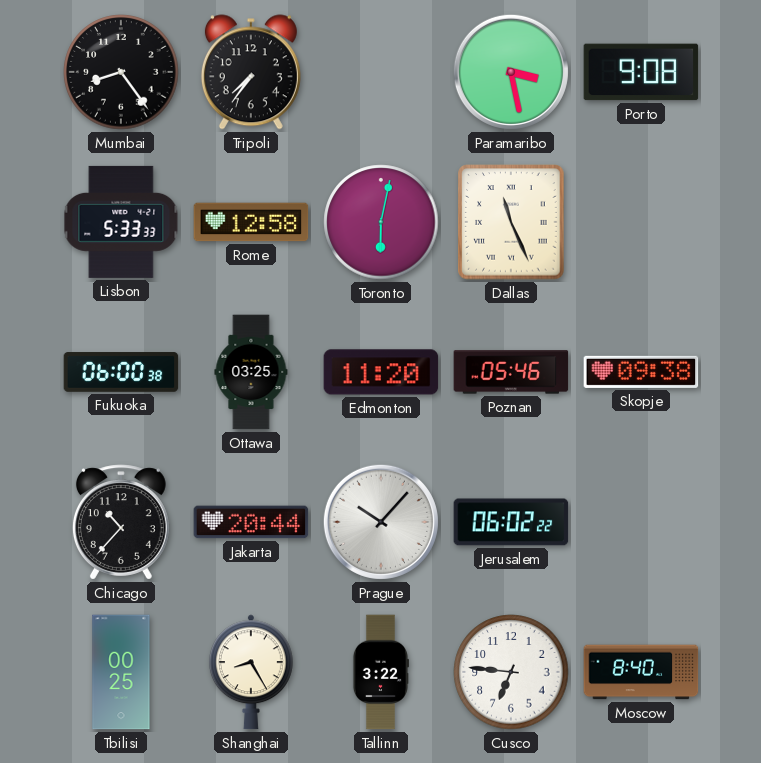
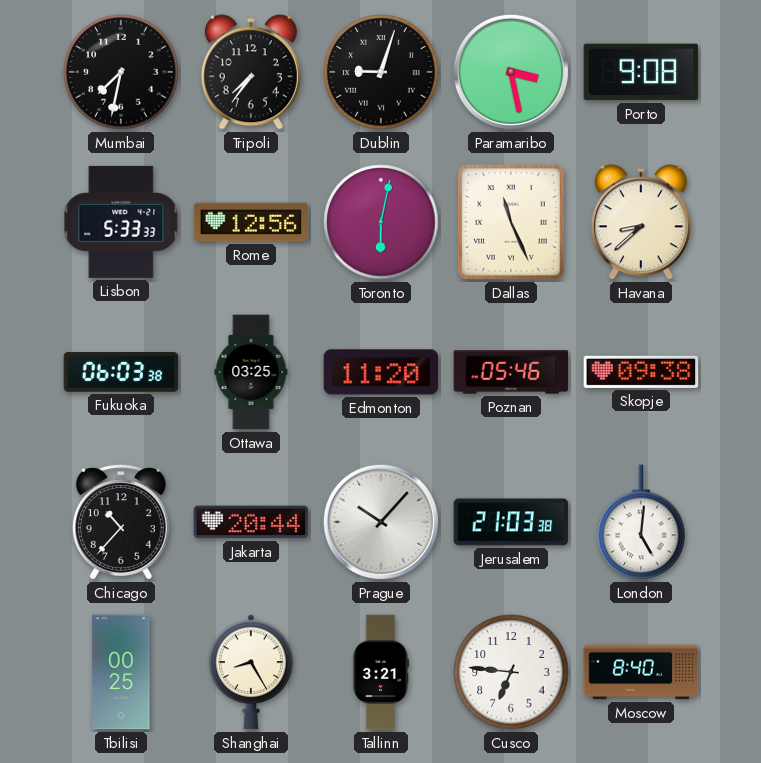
Mumbai: 8:24 -> 7:32 (121, 72)
Dublin: none -> 9:03 (381, 72)
Rome: 12:58 -> 12:56 (251, 222)
Havana: none -> 8:38 (641, 222)
Fukuoka: 06:00 -> 06:03 (121, 372)
Jerusalem: 06:02 -> 21:03 (511, 522)
London: none -> 5:01 (641, 522)
Tallinn: 3:22 -> 3:21 (380, 672)
